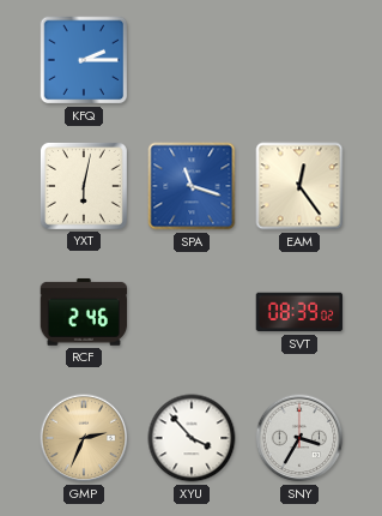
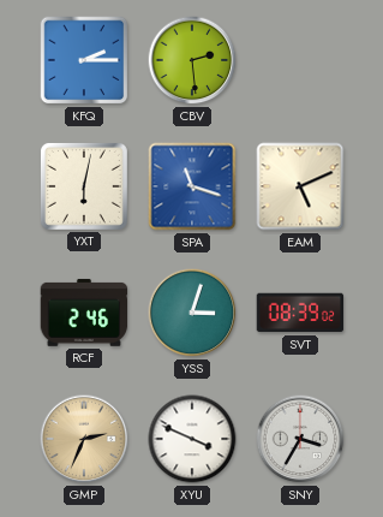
CBV: none -> 2:29 (192, 60)
EAM: 12:24 -> 5:11 (300, 186)
YSS: none -> 3:03 (192, 313)
XYU: 3:53 -> 3:49 (192, 439)
